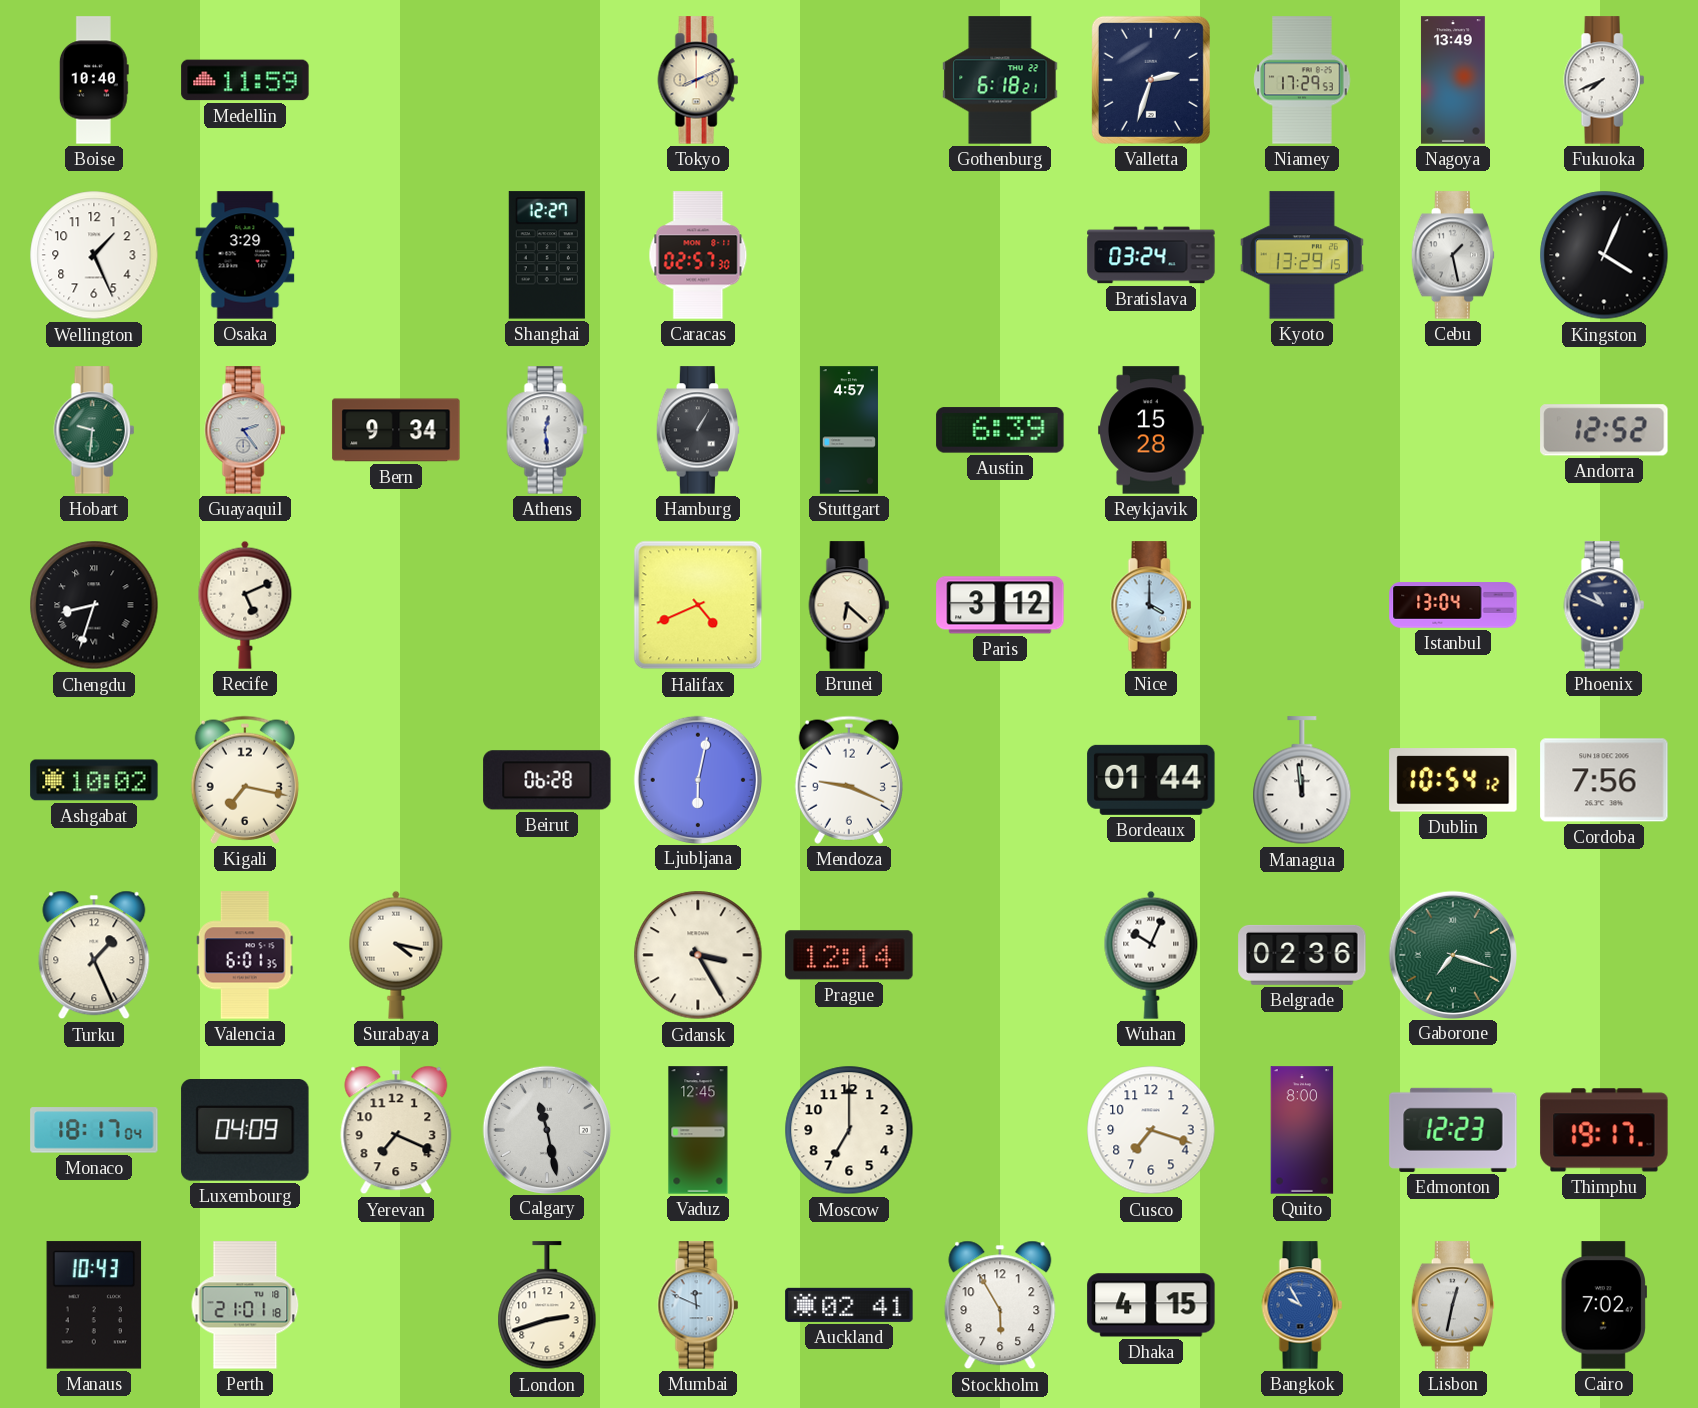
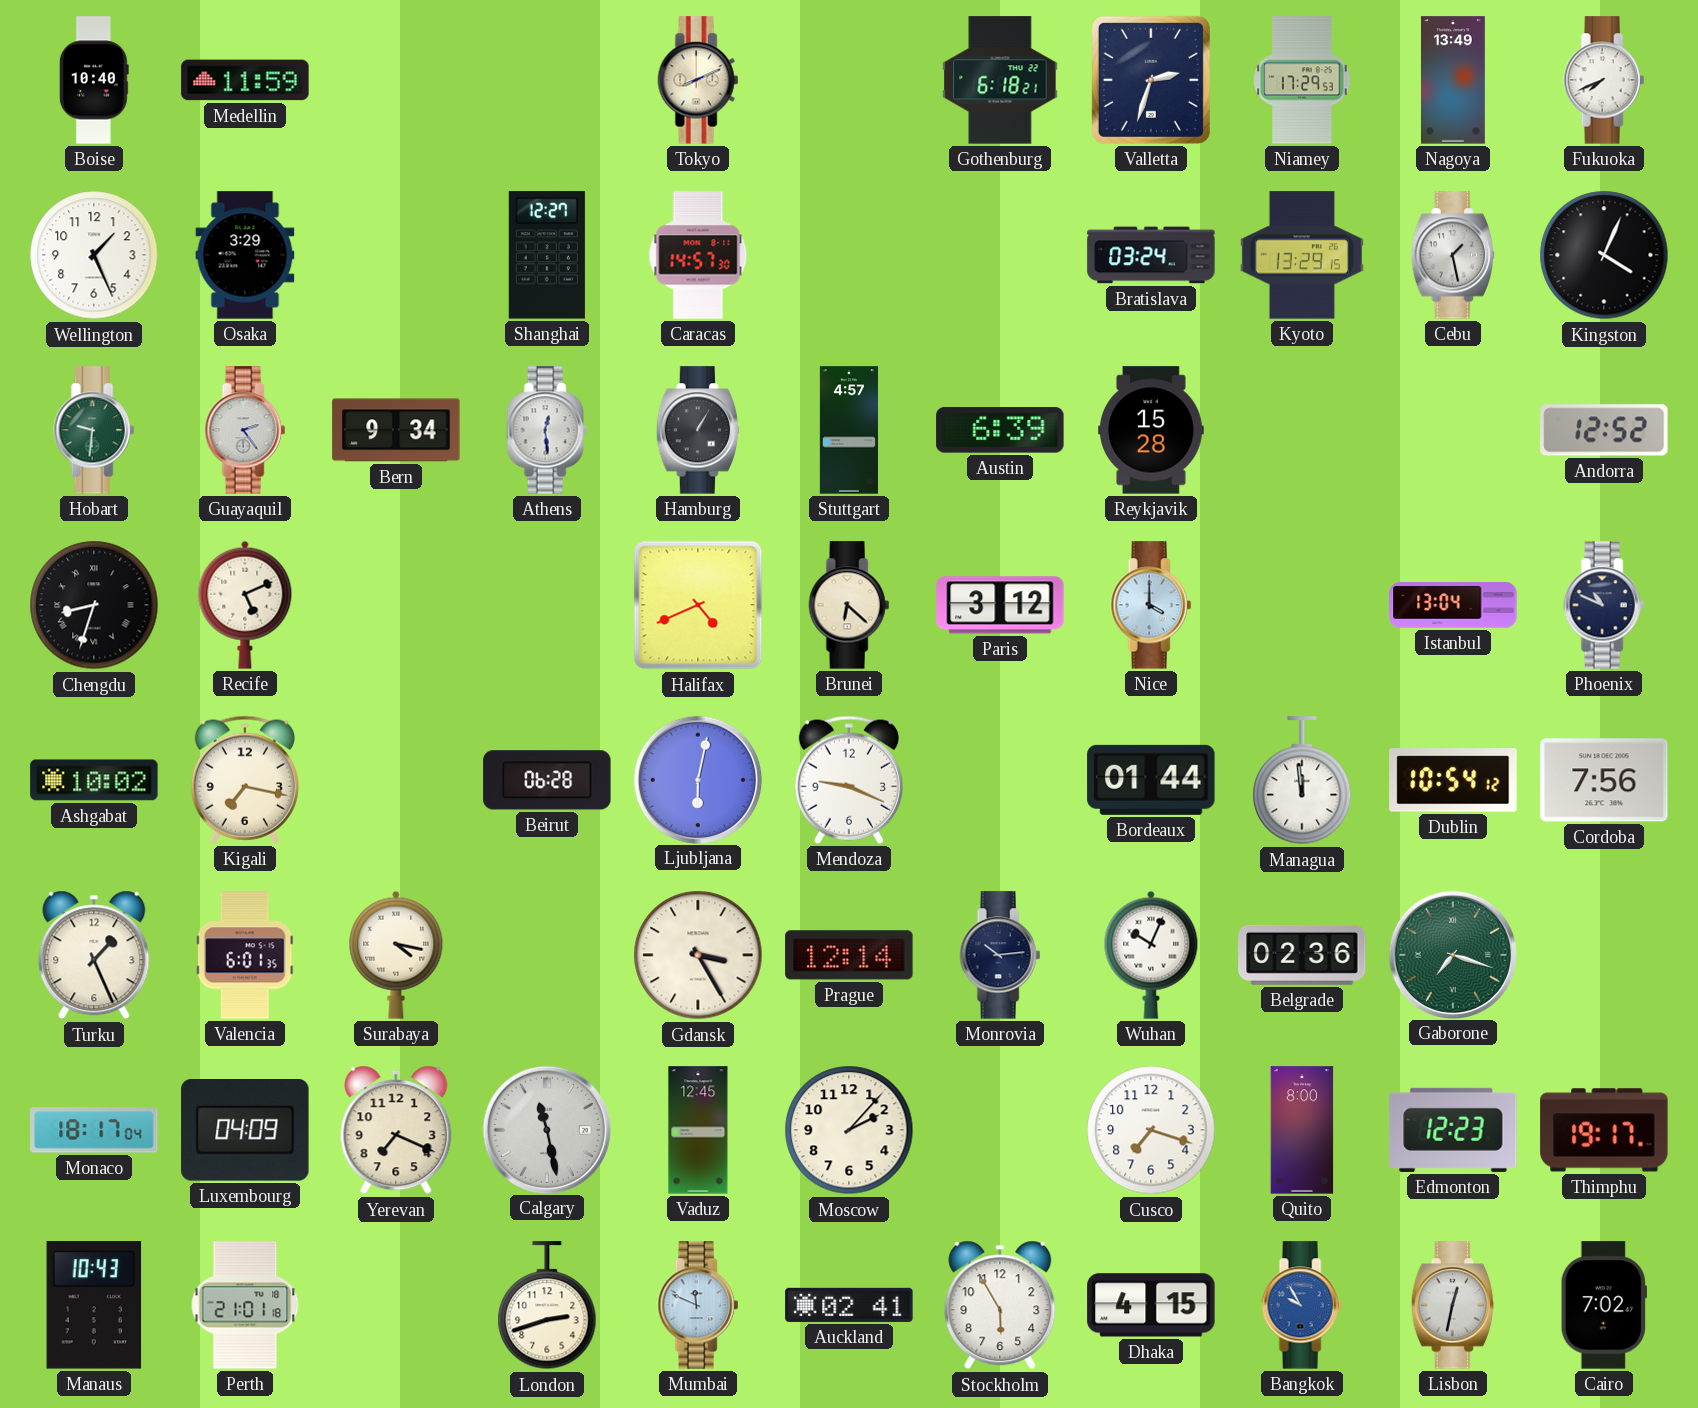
Caracas: 02:57 -> 14:57 (698, 255)
Monrovia: none -> 10:14 (1000, 955)
Moscow: 7:00 -> 2:07 (849, 1130)
